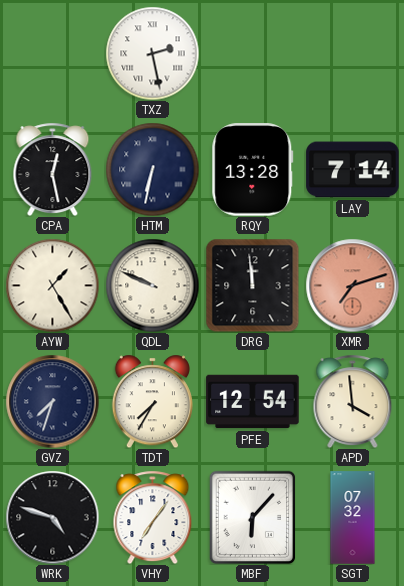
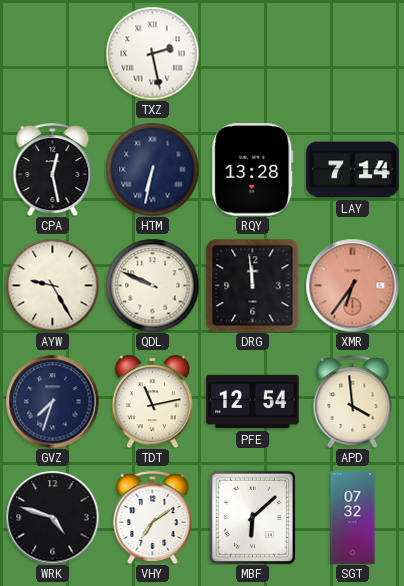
AYW: 1:25 -> 9:25 (52, 285)
XMR: 7:12 -> 6:36 (352, 285)
TDT: 7:35 -> 11:13 (152, 401)
VHY: 7:06 -> 7:09 (153, 517)
MBF: 6:07 -> 6:08 (253, 517)
